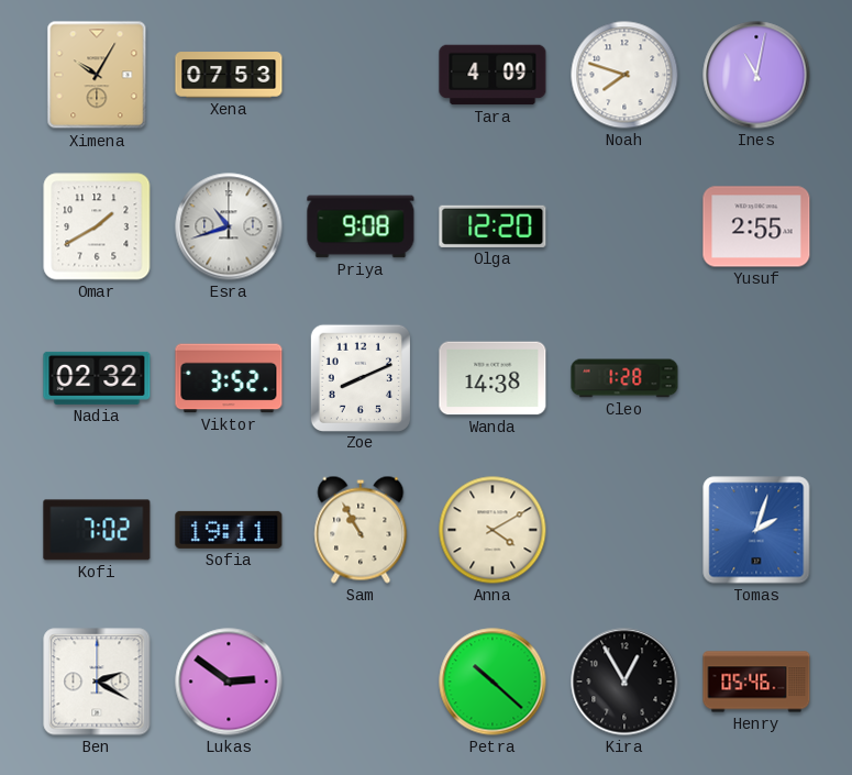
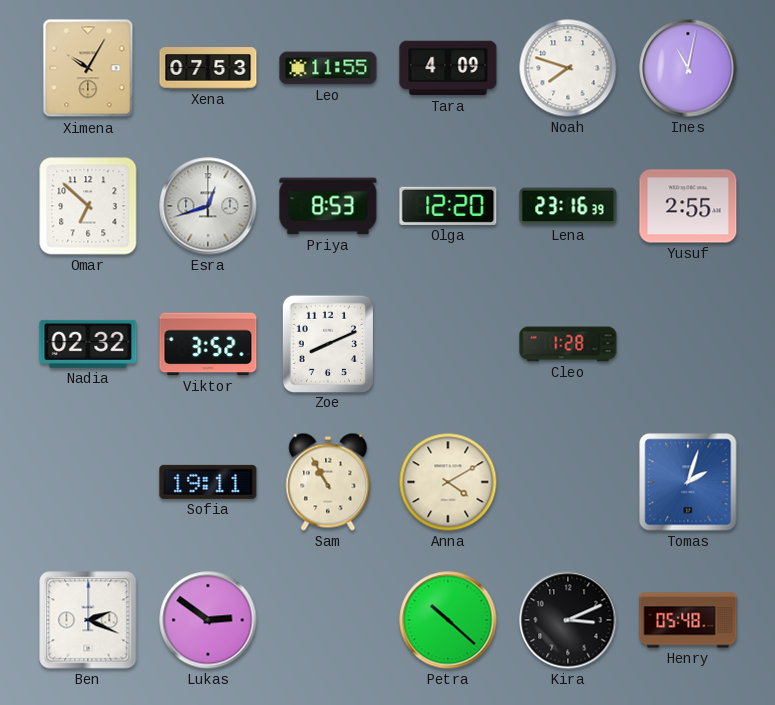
Leo: none -> 11:55 (328, 68)
Omar: 1:40 -> 6:52 (88, 206)
Esra: 10:42 -> 12:42 (208, 206)
Priya: 9:08 -> 8:53 (328, 206)
Lena: none -> 23:16 (568, 206)
Wanda: 14:38 -> none (493, 378)
Kofi: 7:02 -> none (97, 530)
Ben: 2:20 -> 2:19 (88, 620)
Kira: 12:55 -> 3:11 (568, 620)
Henry: 05:46 -> 05:48 (688, 620)
